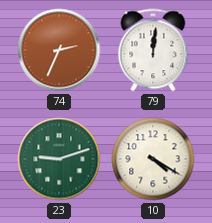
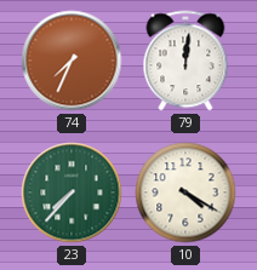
74: 2:34 -> 7:34 (72, 61)
23: 9:12 -> 7:37 (72, 193)
